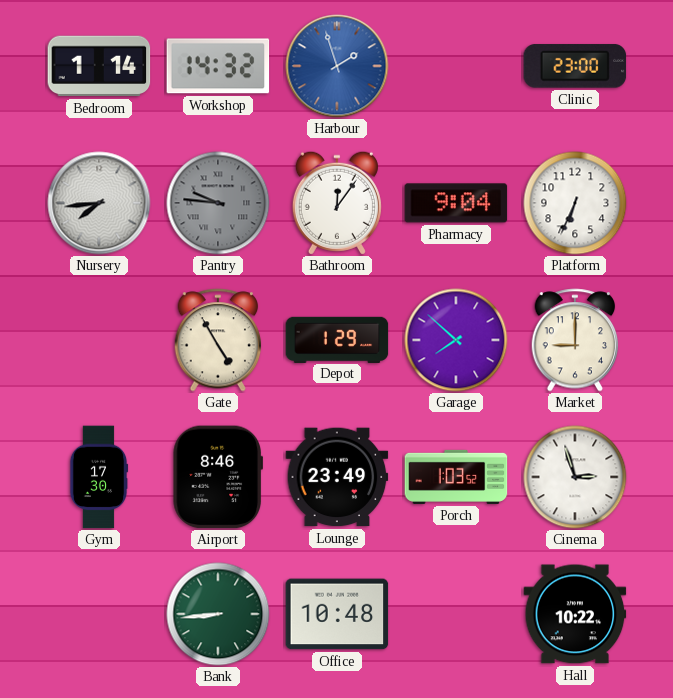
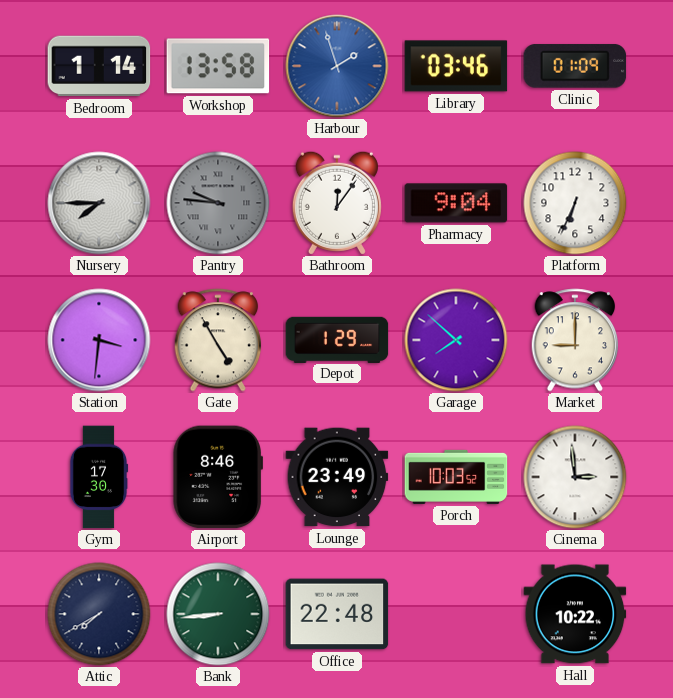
Workshop: 14:32 -> 13:58 (218, 66)
Library: none -> 03:46 (456, 66)
Clinic: 23:00 -> 01:09 (575, 66)
Nursery: 7:44 -> 7:45 (99, 203)
Station: none -> 3:31 (99, 340)
Porch: 1:03 -> 10:03 (456, 477)
Cinema: 2:57 -> 2:59 (575, 477)
Attic: none -> 7:40 (99, 614)
Office: 10:48 -> 22:48 (337, 614)
